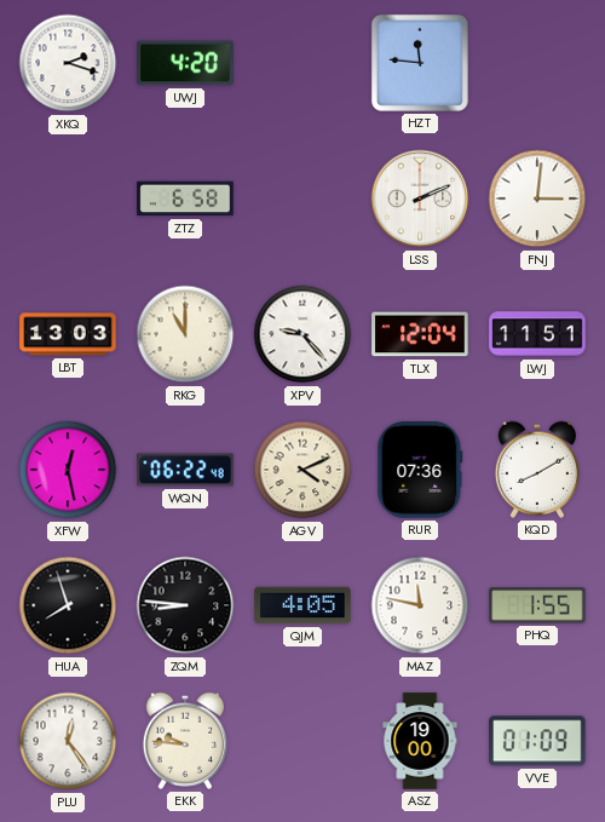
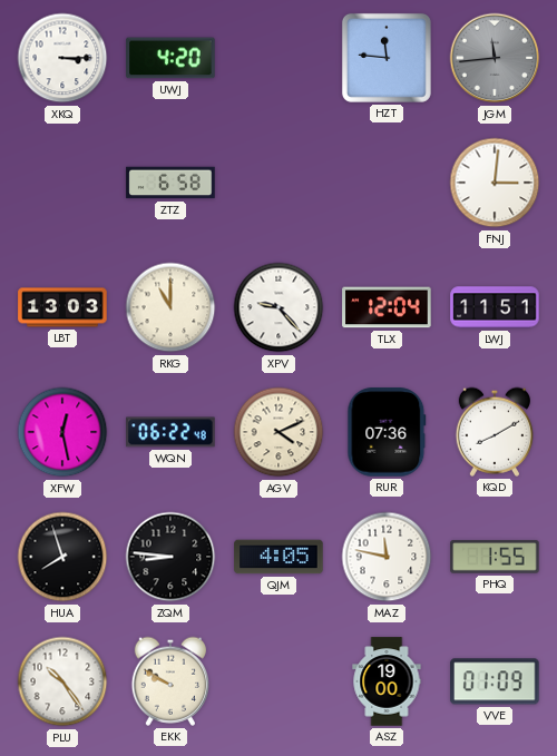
XKQ: 2:18 -> 3:15 (62, 58)
JGM: none -> 11:44 (495, 58)
LSS: 2:11 -> none (420, 199)
PLU: 12:24 -> 10:24 (62, 681)
EKK: 9:46 -> 9:50 (169, 681)
